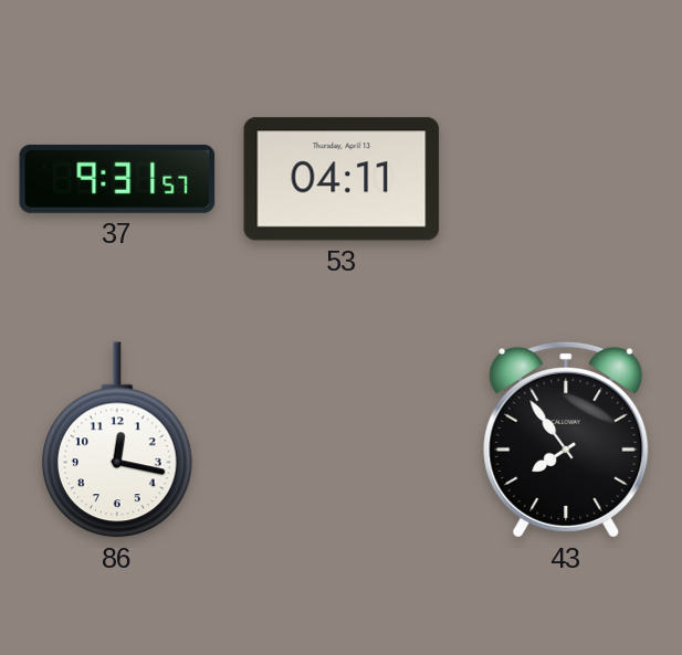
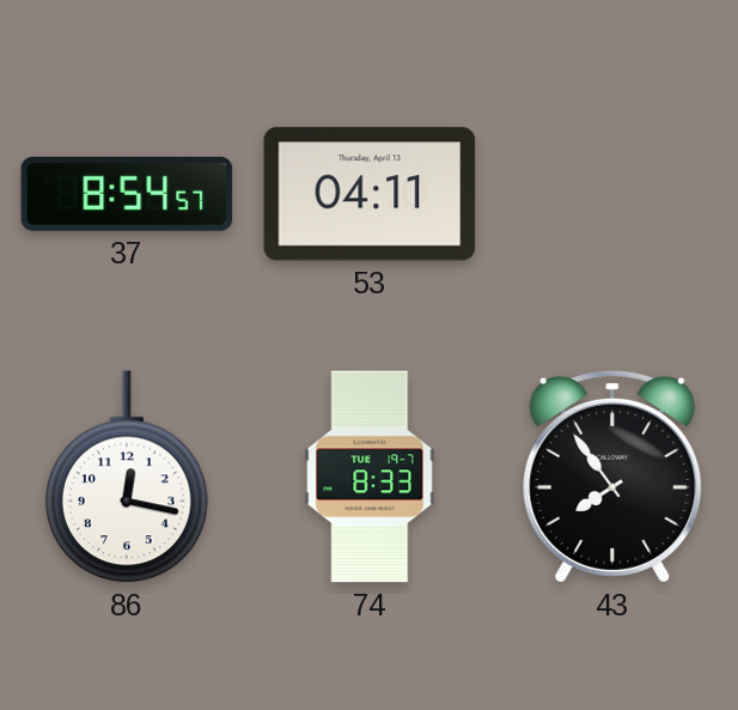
37: 9:31 -> 8:54 (127, 194)
74: none -> 8:33 (370, 477)
